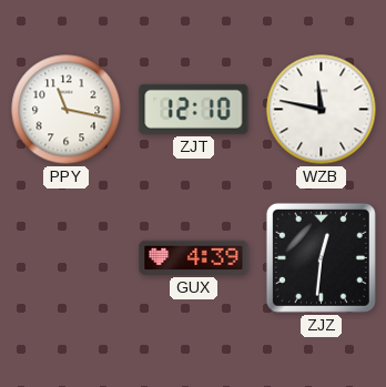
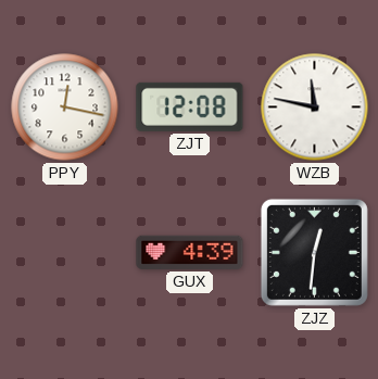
PPY: 11:17 -> 12:17 (65, 108)
ZJT: 12:10 -> 12:08 (190, 106)
